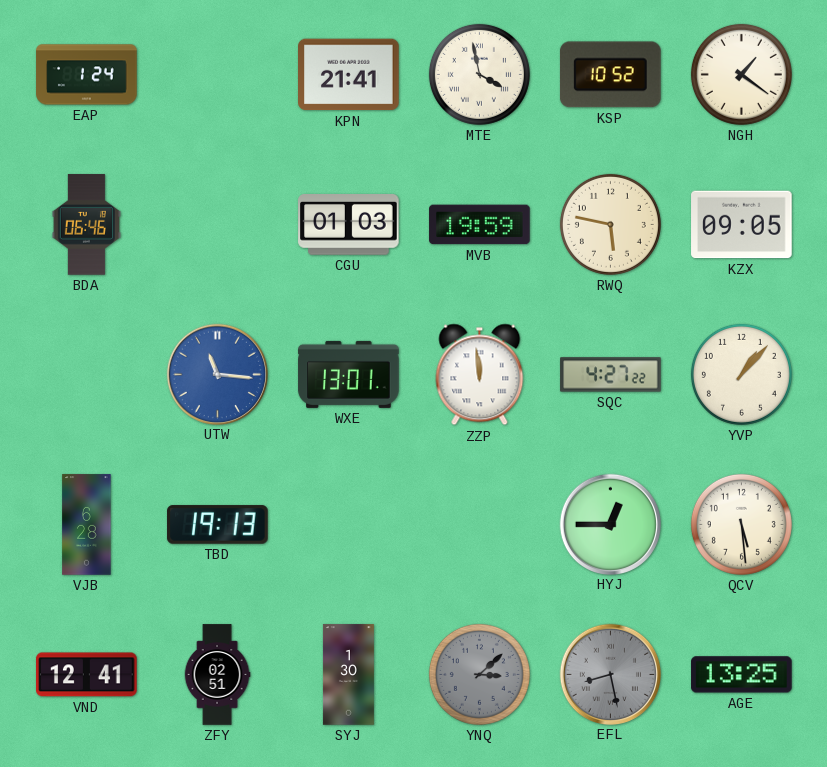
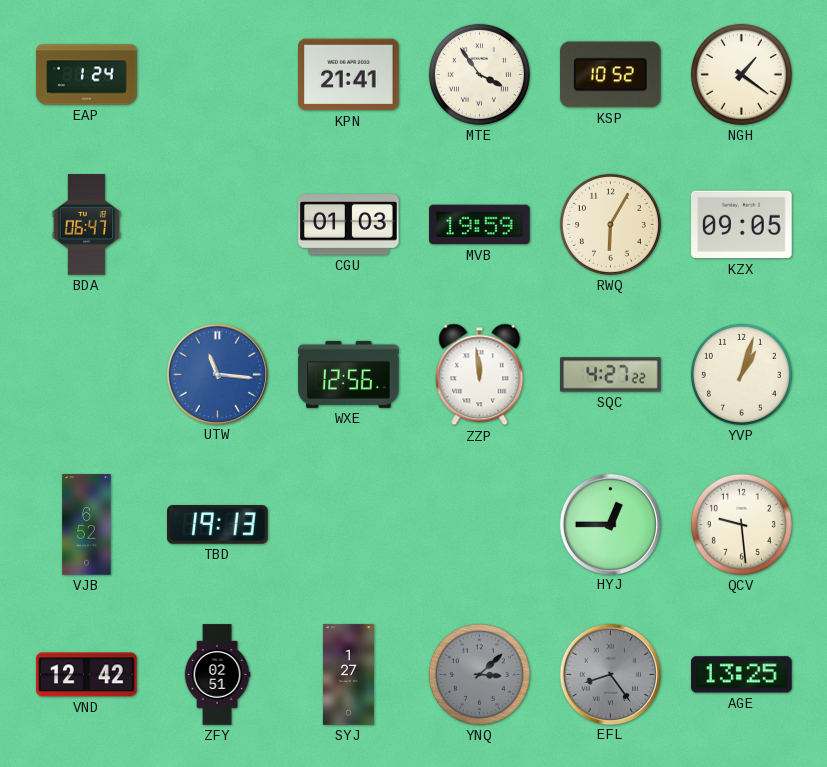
MTE: 3:58 -> 3:54 (479, 74)
BDA: 06:46 -> 06:47 (86, 225)
RWQ: 5:47 -> 6:05 (610, 224)
WXE: 13:01 -> 12:56 (349, 374)
YVP: 1:07 -> 1:03 (741, 374)
VJB: 6:28 -> 6:52 (87, 525)
QCV: 5:29 -> 9:29 (741, 524)
VND: 12:41 -> 12:42 (87, 675)
SYJ: 1:30 -> 1:27 (348, 675)
EFL: 8:28 -> 8:24 (610, 674)
